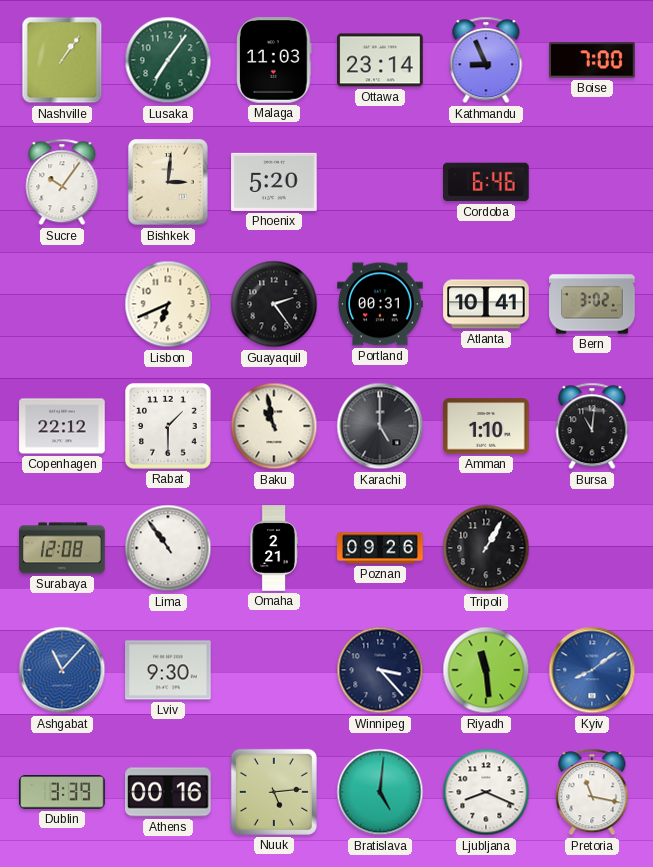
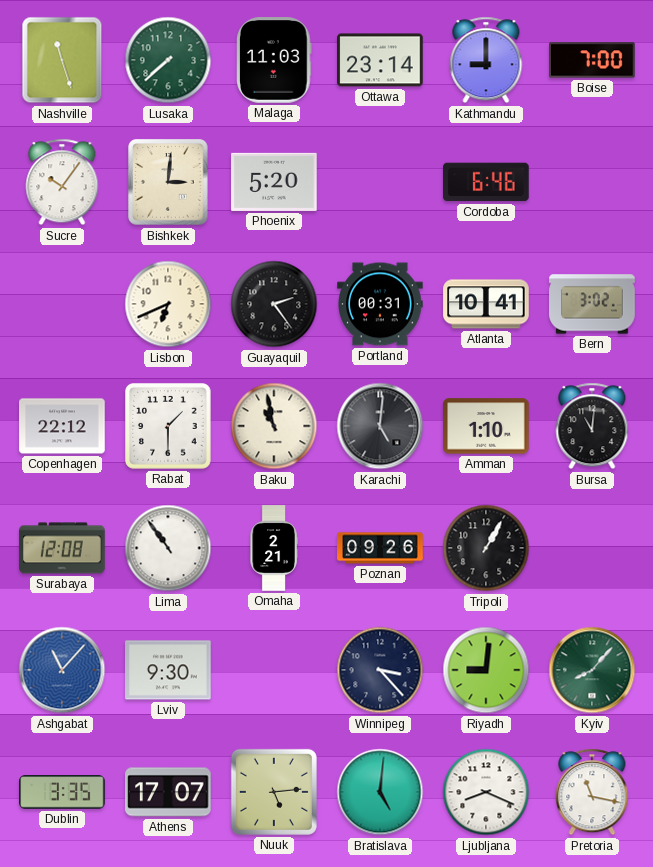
Nashville: 1:06 -> 11:27 (62, 60)
Lusaka: 7:06 -> 7:38 (168, 60)
Kathmandu: 8:56 -> 9:00 (486, 60)
Karachi: 5:00 -> 5:01 (380, 426)
Riyadh: 11:29 -> 9:01 (486, 670)
Kyiv: 8:09 -> 8:07 (592, 670)
Kyiv dial: blue -> green (592, 670)
Dublin: 3:39 -> 3:35 (62, 792)
Athens: 00:16 -> 17:07 (168, 792)
